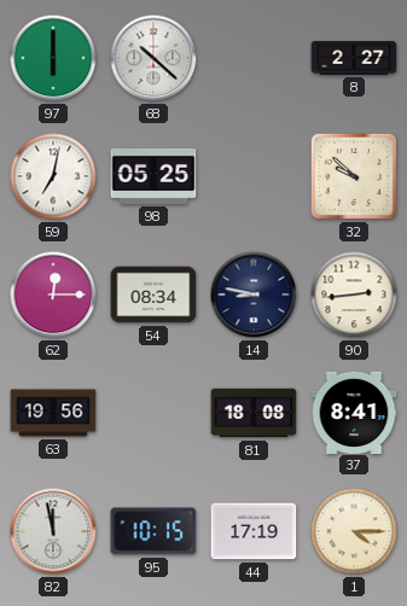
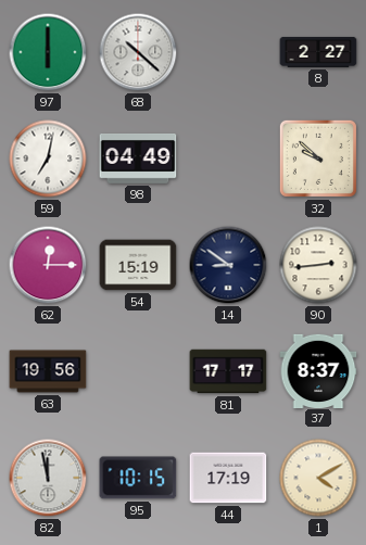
98: 05:25 -> 04:49 (138, 159)
54: 08:34 -> 15:19 (138, 265)
14: 8:47 -> 8:51 (228, 265)
81: 18:08 -> 17:17 (228, 371)
37: 8:41 -> 8:37 (318, 370)
1: 4:15 -> 4:10 (318, 478)
